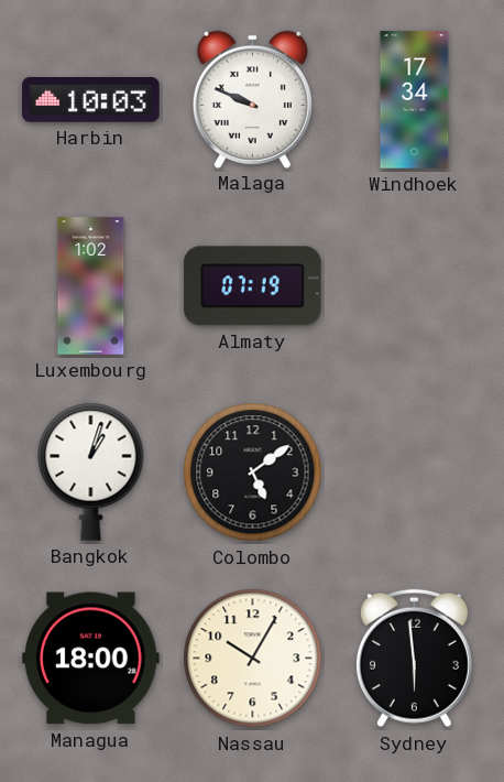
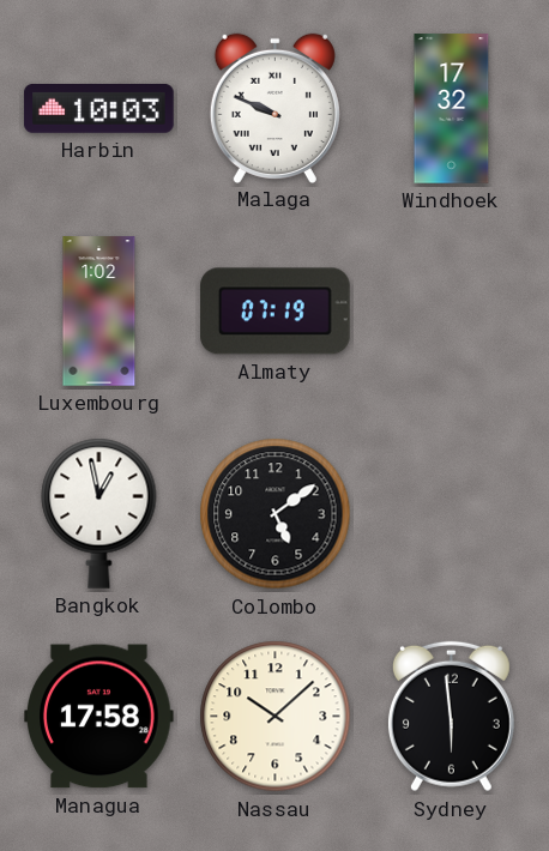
Windhoek: 17:34 -> 17:32 (452, 109)
Bangkok: 1:03 -> 12:58 (99, 513)
Managua: 18:00 -> 17:58 (99, 717)
Nassau: 10:05 -> 10:08 (276, 717)
